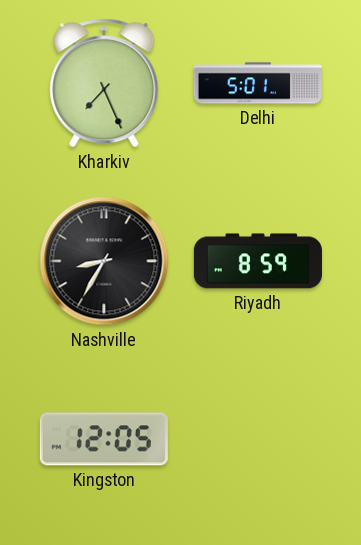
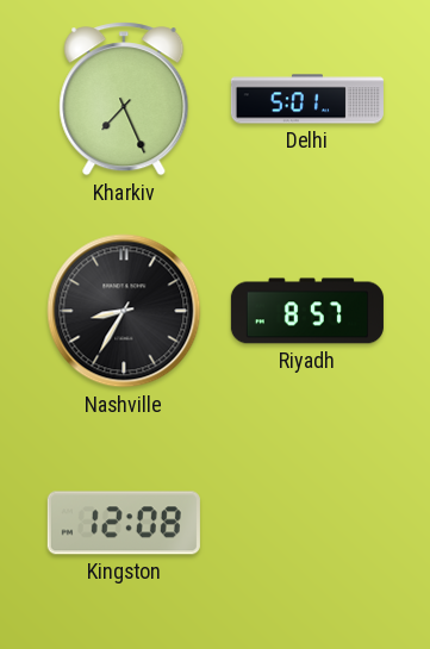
Riyadh: 8:59 -> 8:57 (307, 311)
Kingston: 12:05 -> 12:08 (124, 523)
